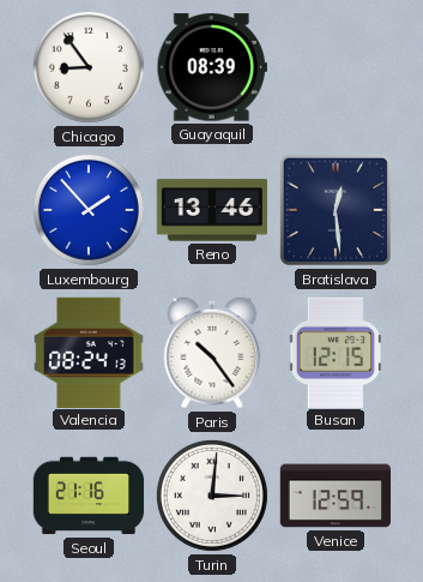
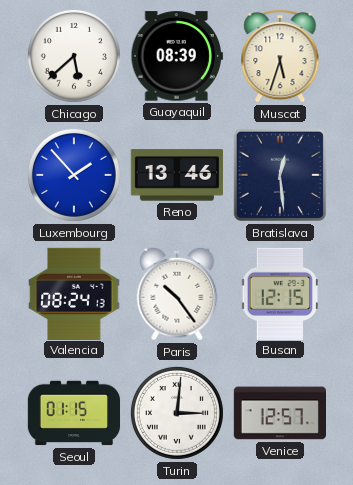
Chicago: 8:54 -> 5:38 (74, 56)
Muscat: none -> 5:33 (280, 56)
Seoul: 21:16 -> 01:15 (74, 413)
Venice: 12:59 -> 12:57 (279, 413)
